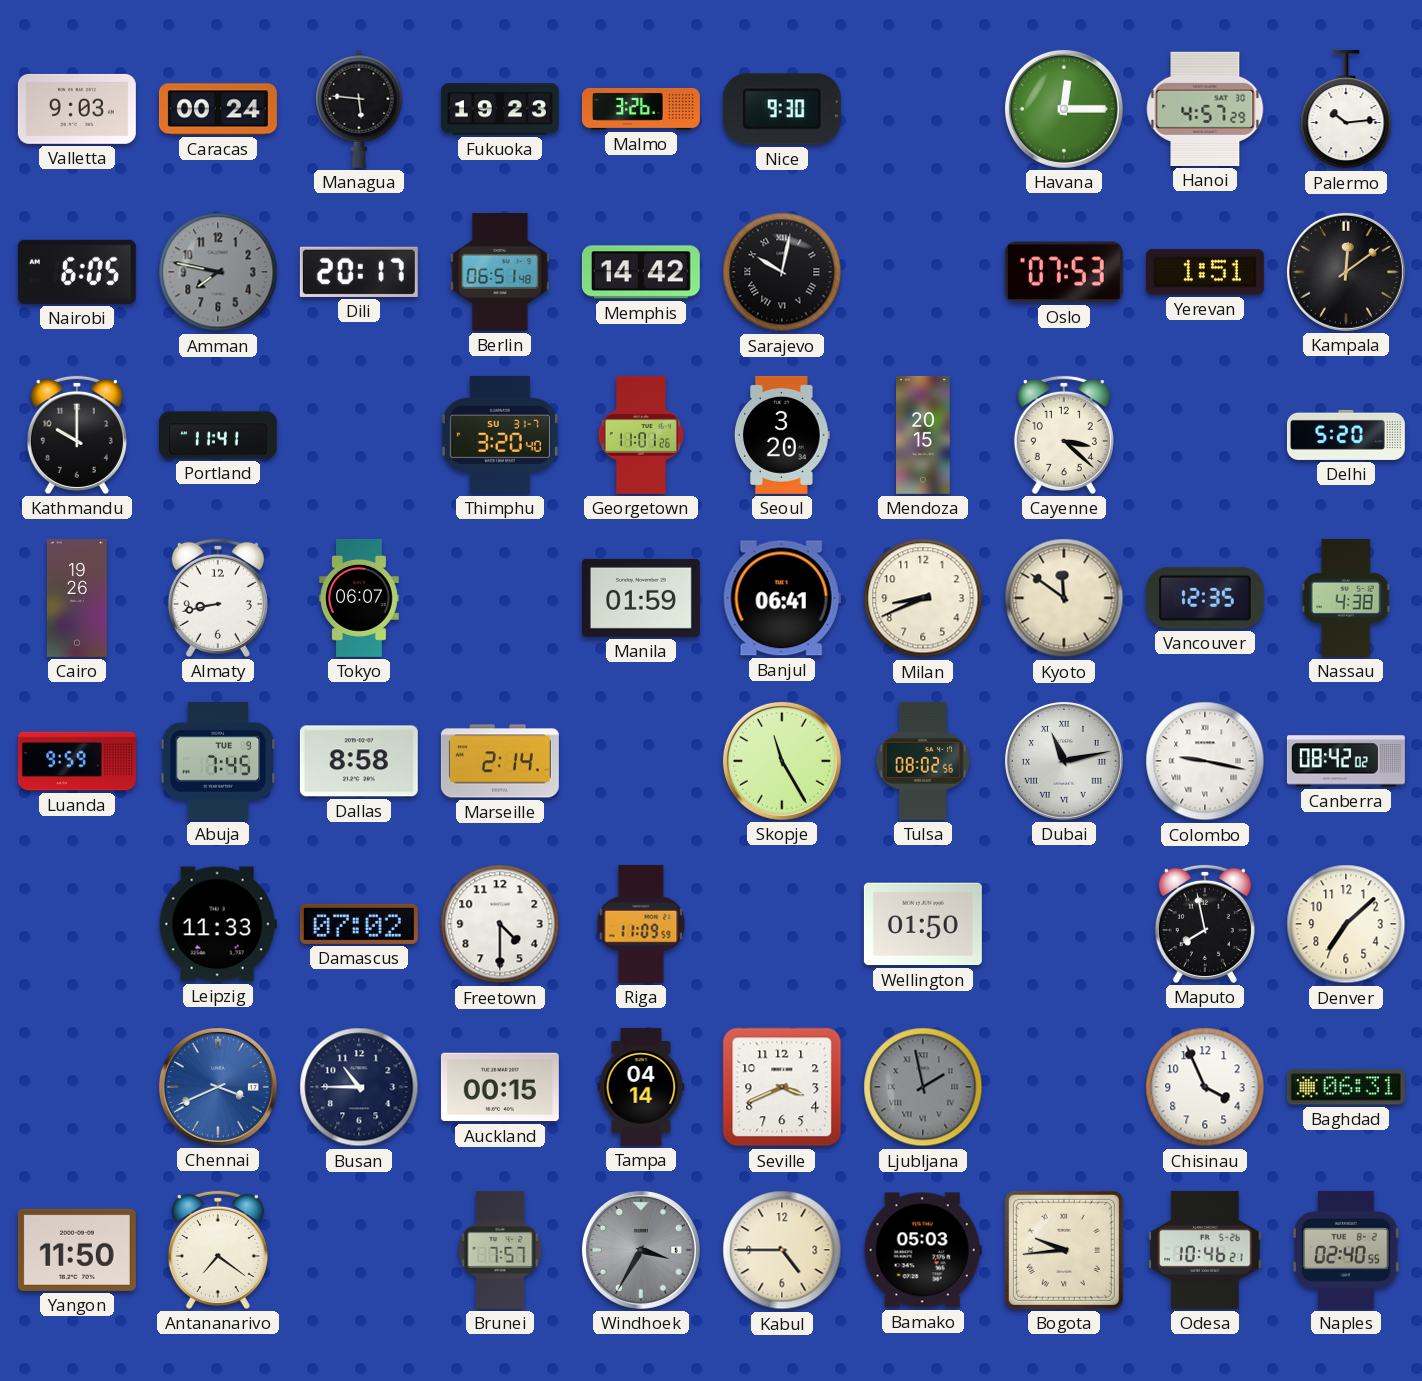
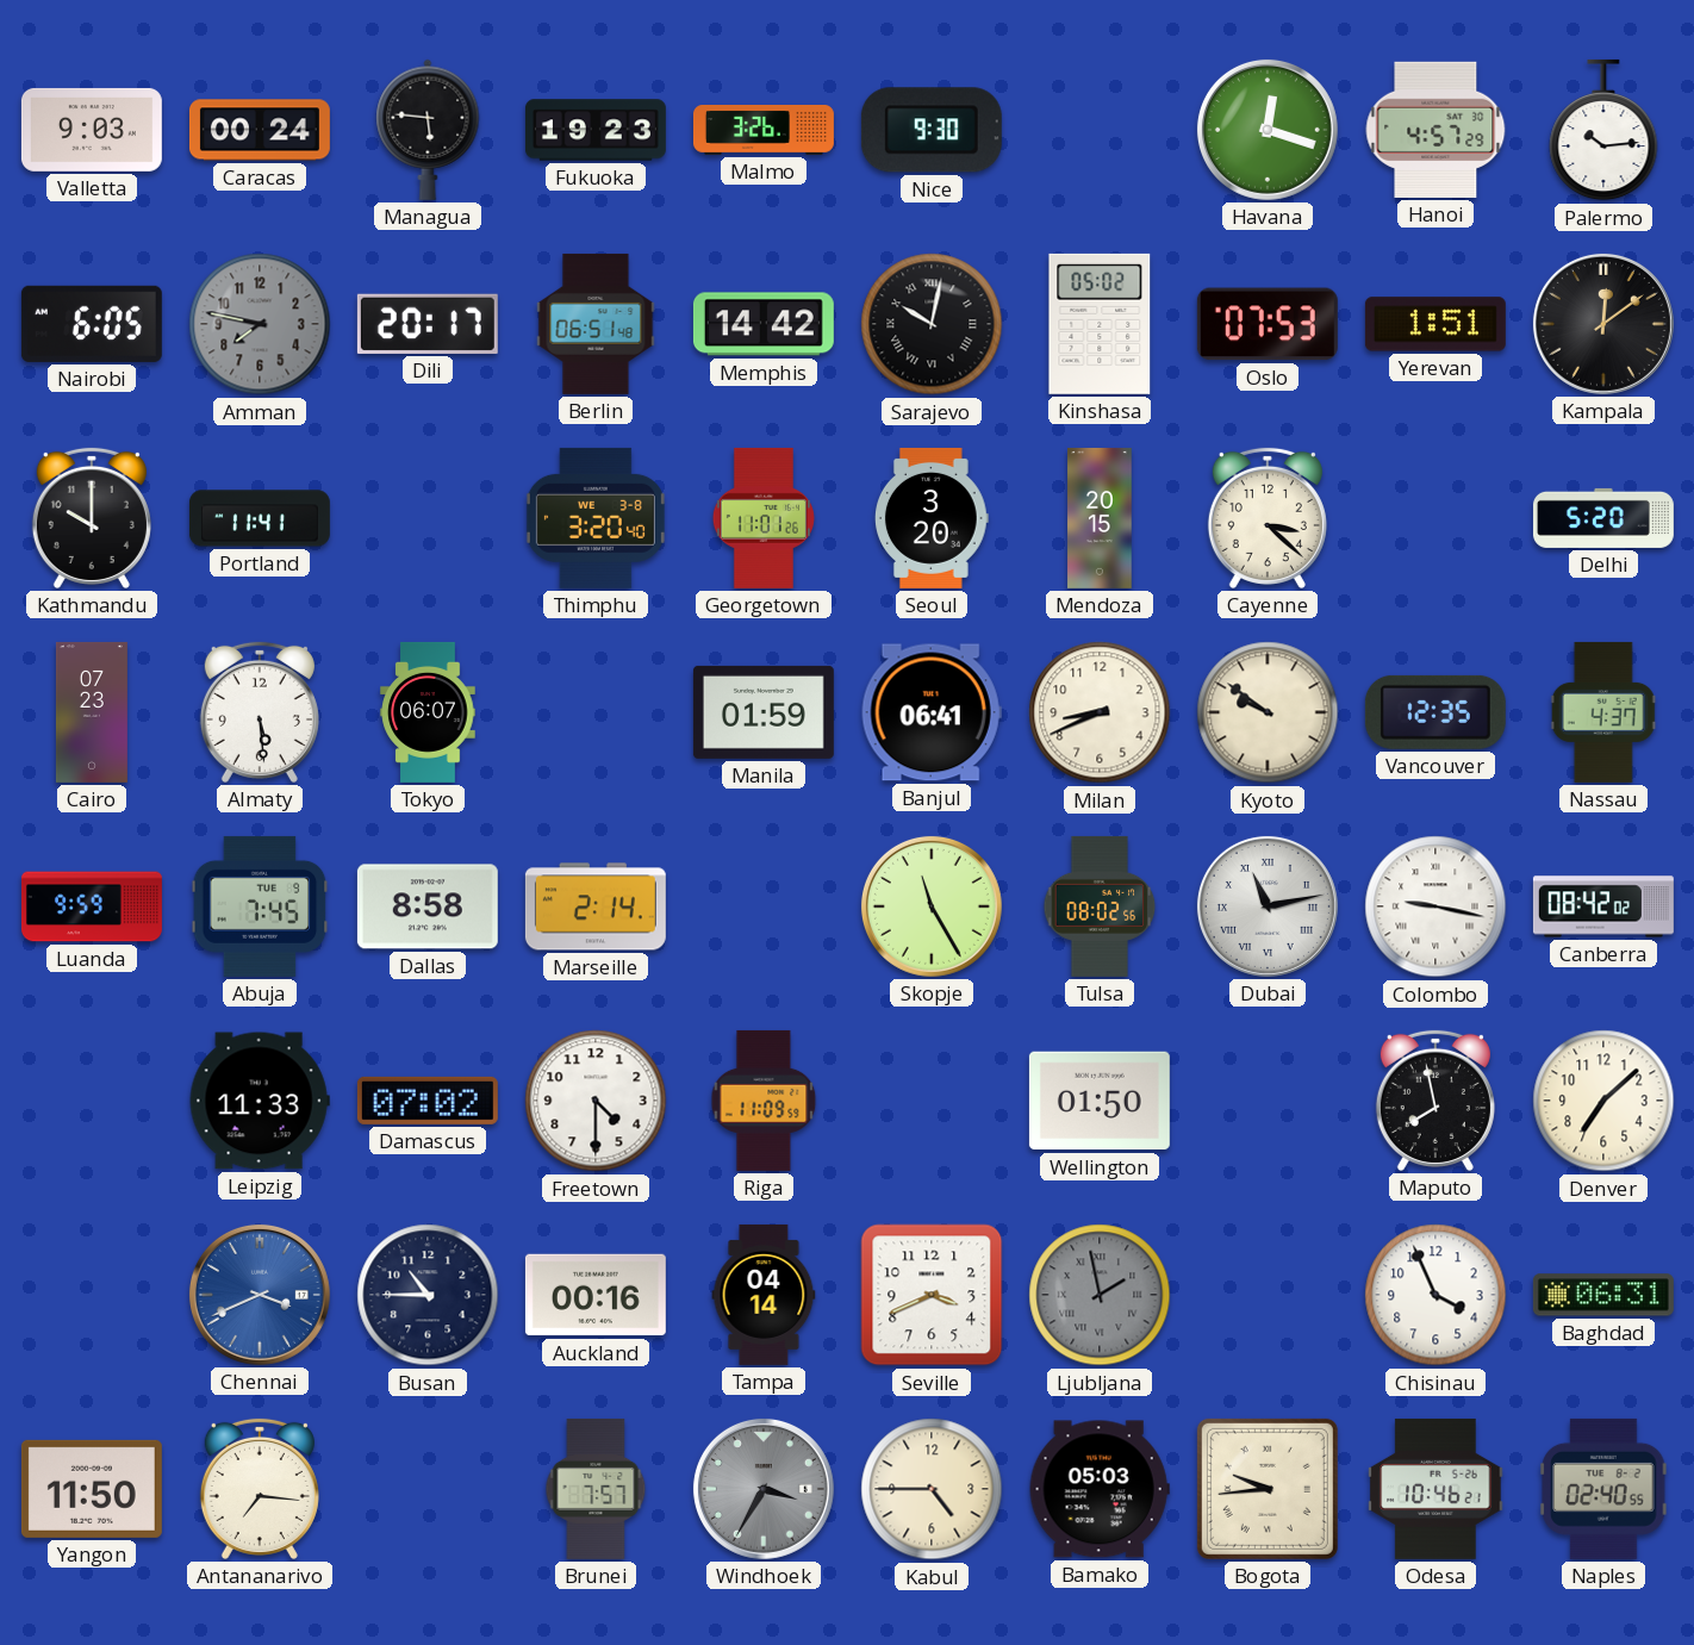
Havana: 12:15 -> 12:18 (1268, 130)
Kinshasa: none -> 05:02 (1100, 324)
Thimphu date: SU 31-7 -> WE 3-8 (596, 518)
Cairo: 19:26 -> 07:23 (92, 712)
Almaty: 8:43 -> 5:29 (260, 712)
Kyoto: 11:51 -> 9:51 (1268, 712)
Nassau: 4:38 -> 4:37 (1603, 712)
Auckland: 00:15 -> 00:16 (596, 1295)
Antananarivo: 7:21 -> 7:16 (260, 1489)
